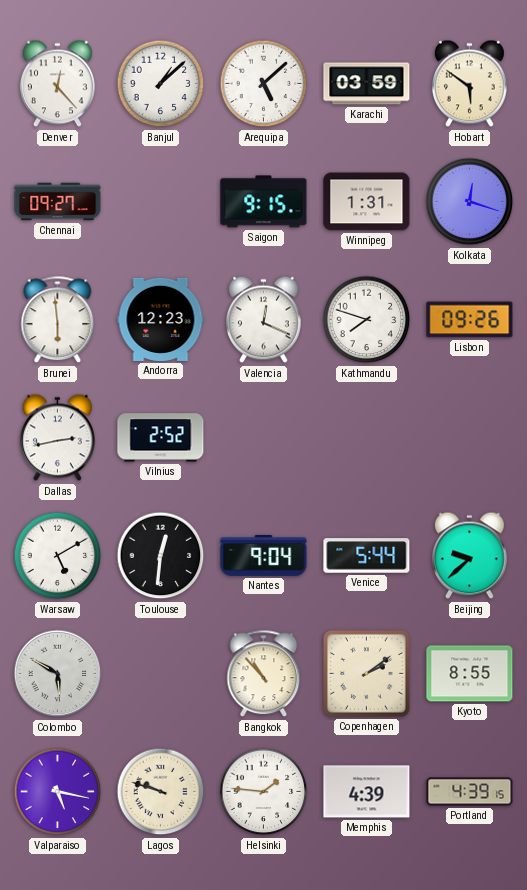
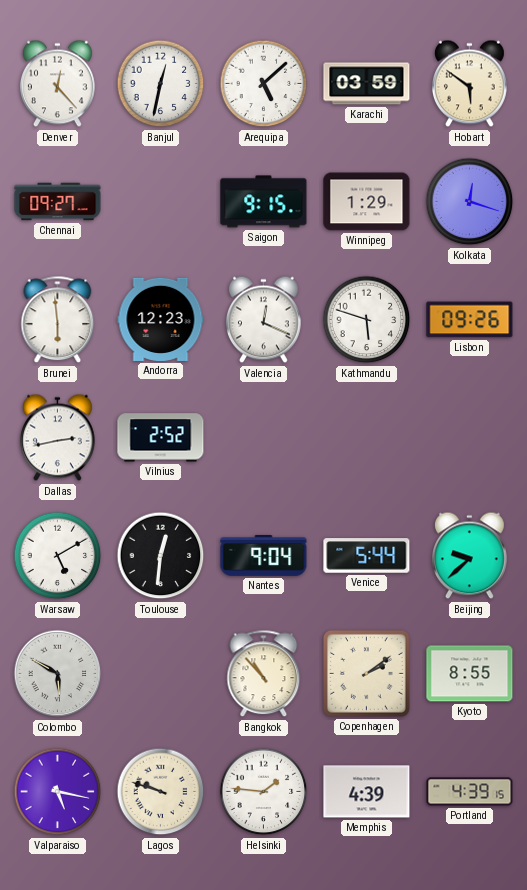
Banjul: 1:08 -> 12:32 (161, 84)
Winnipeg: 1:31 -> 1:29 (367, 202)
Kathmandu: 7:48 -> 5:48 (367, 320)
